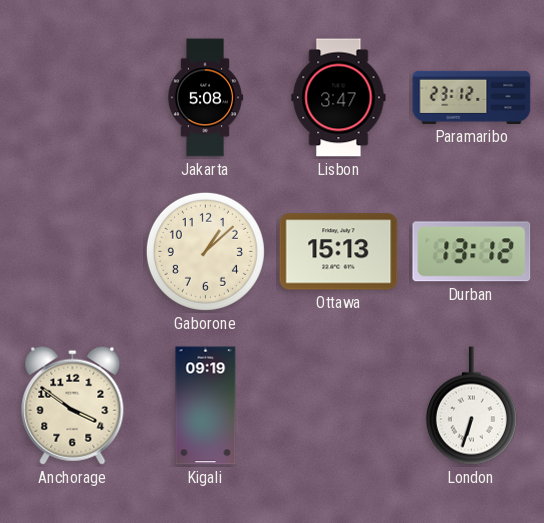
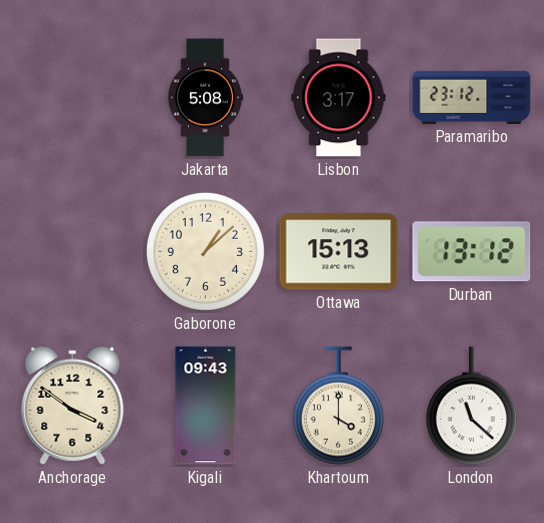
Lisbon: 3:47 -> 3:17 (339, 98)
Kigali: 09:19 -> 09:43 (206, 406)
Khartoum: none -> 4:00 (338, 406)
London: 6:33 -> 11:22 (471, 406)
